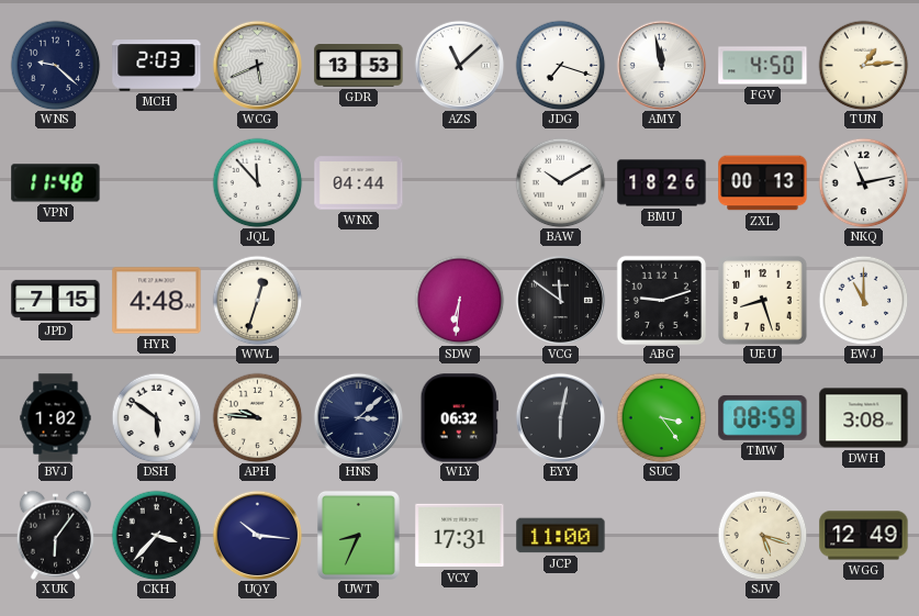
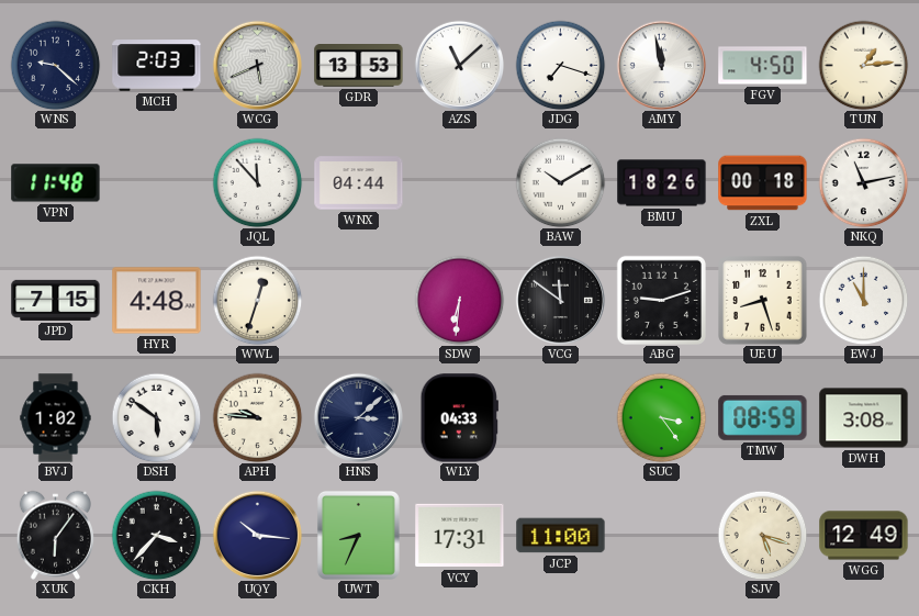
ZXL: 00:13 -> 00:18 (763, 183)
WLY: 06:32 -> 04:33 (459, 418)
EYY: 6:02 -> none (560, 417)
